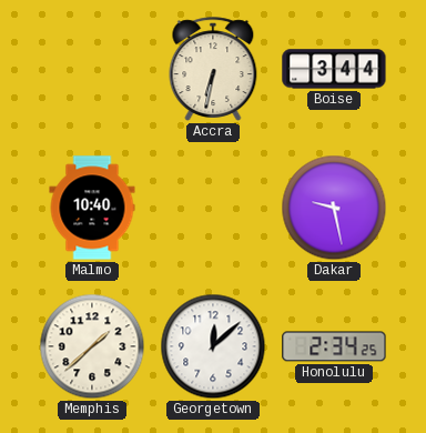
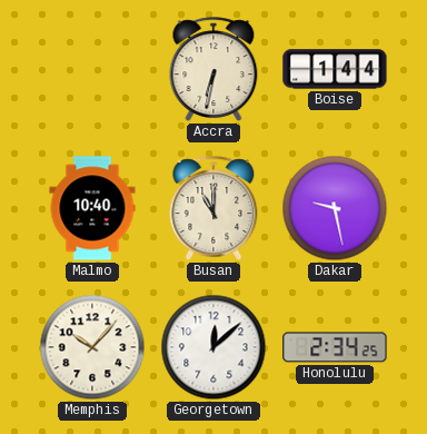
Boise: 3:44 -> 1:44 (335, 69)
Busan: none -> 11:00 (213, 208)
Memphis: 1:38 -> 10:07 (92, 347)
